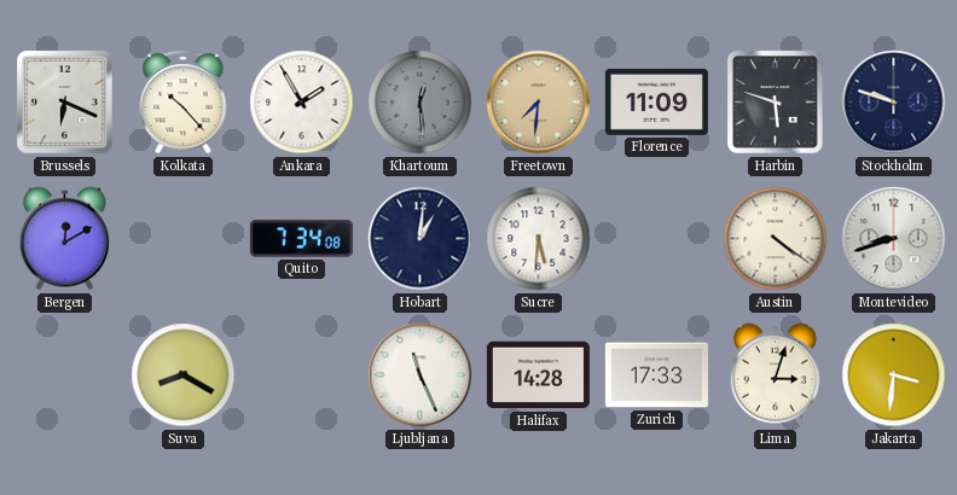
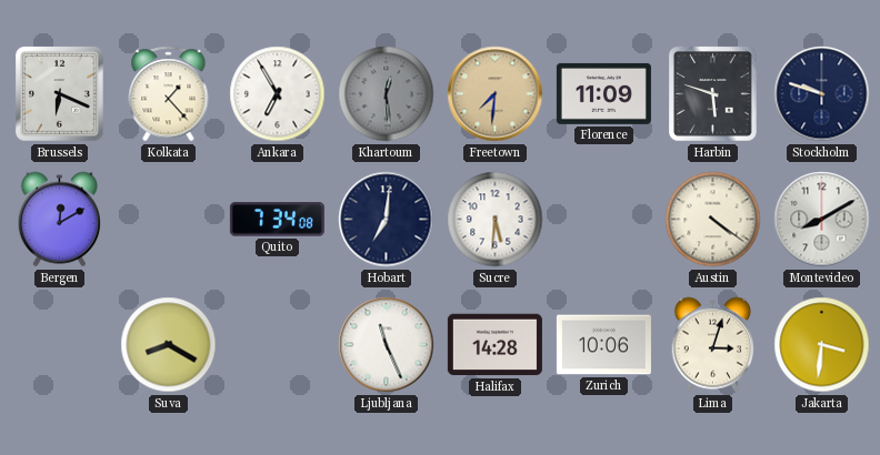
Kolkata: 10:23 -> 1:23 (169, 94)
Ankara: 1:55 -> 6:55 (278, 94)
Hobart: 1:01 -> 7:01 (387, 220)
Montevideo: 8:42 -> 8:10 (822, 220)
Zurich: 17:33 -> 10:06 (603, 345)
